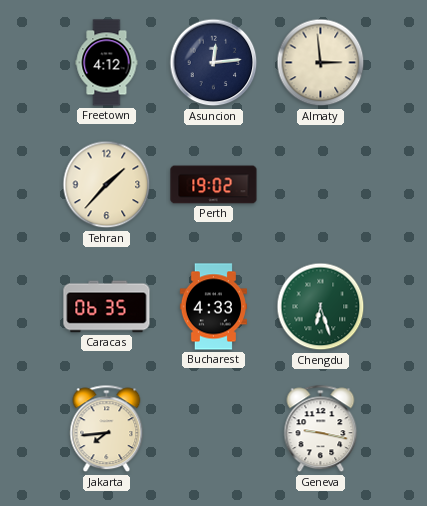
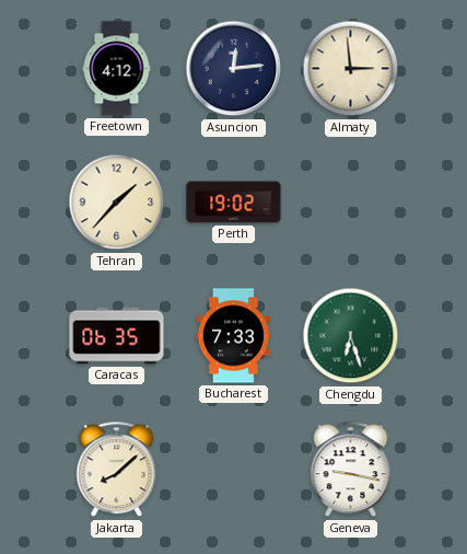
Bucharest: 4:33 -> 7:33 (233, 336)
Jakarta: 7:44 -> 8:08 (117, 470)
